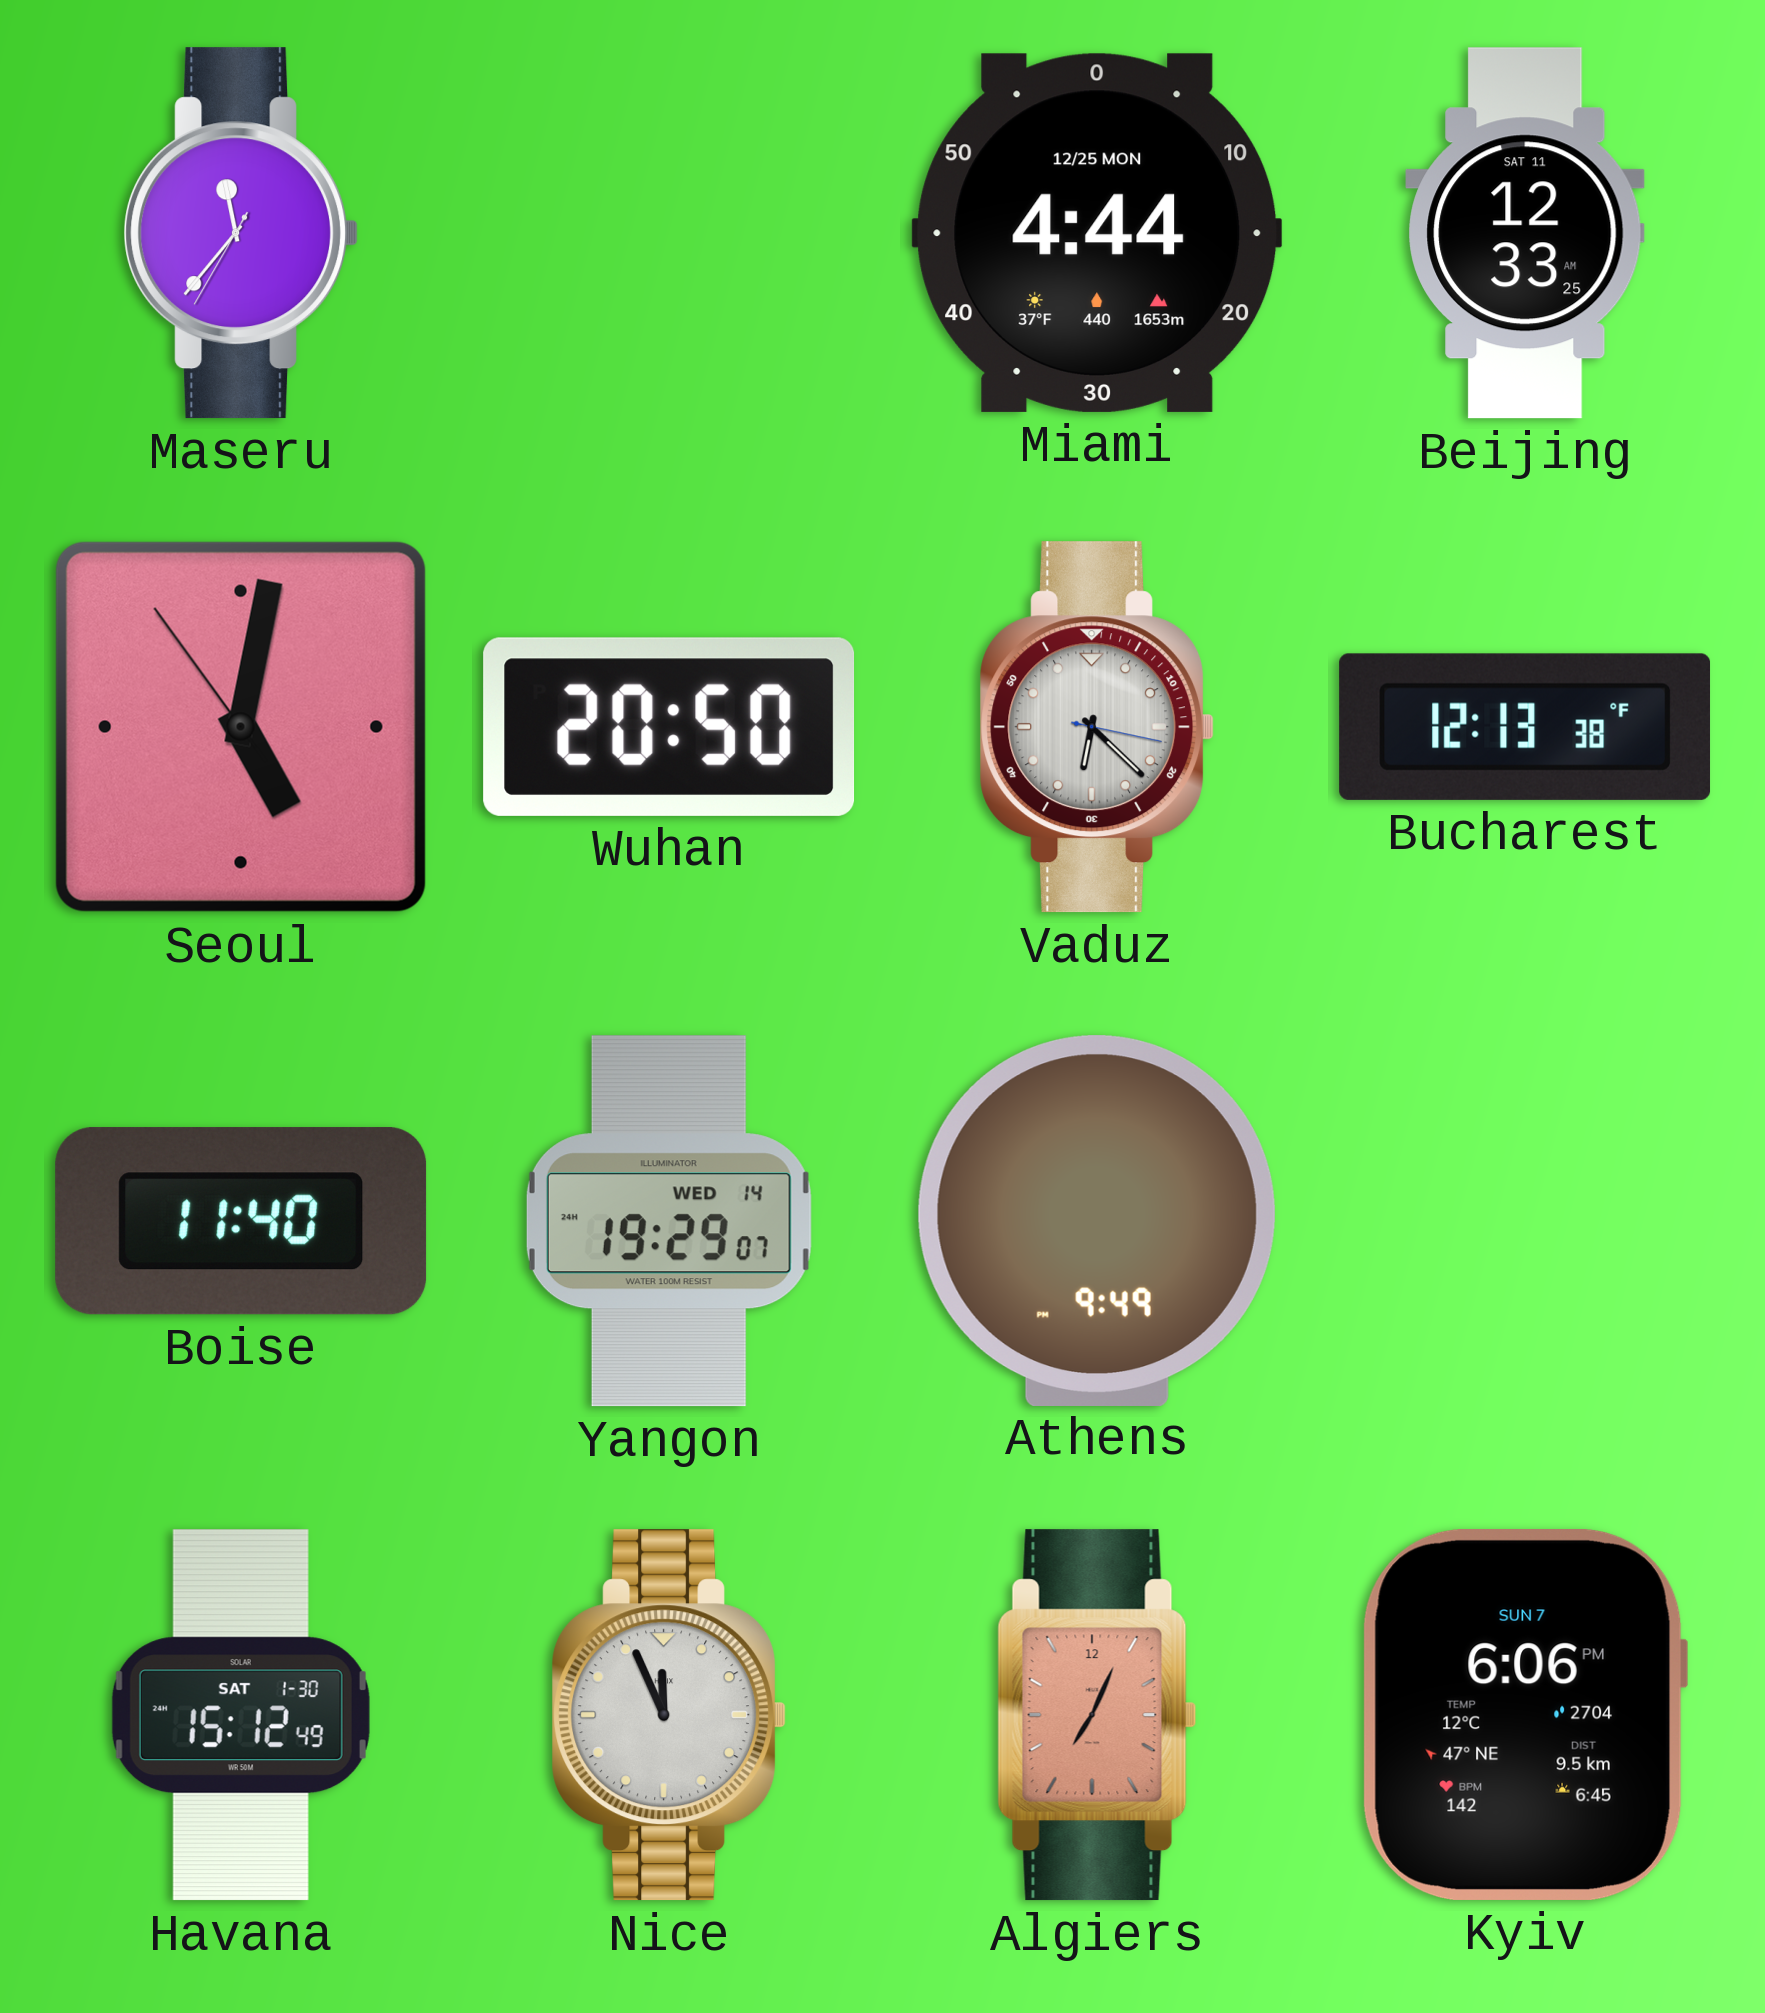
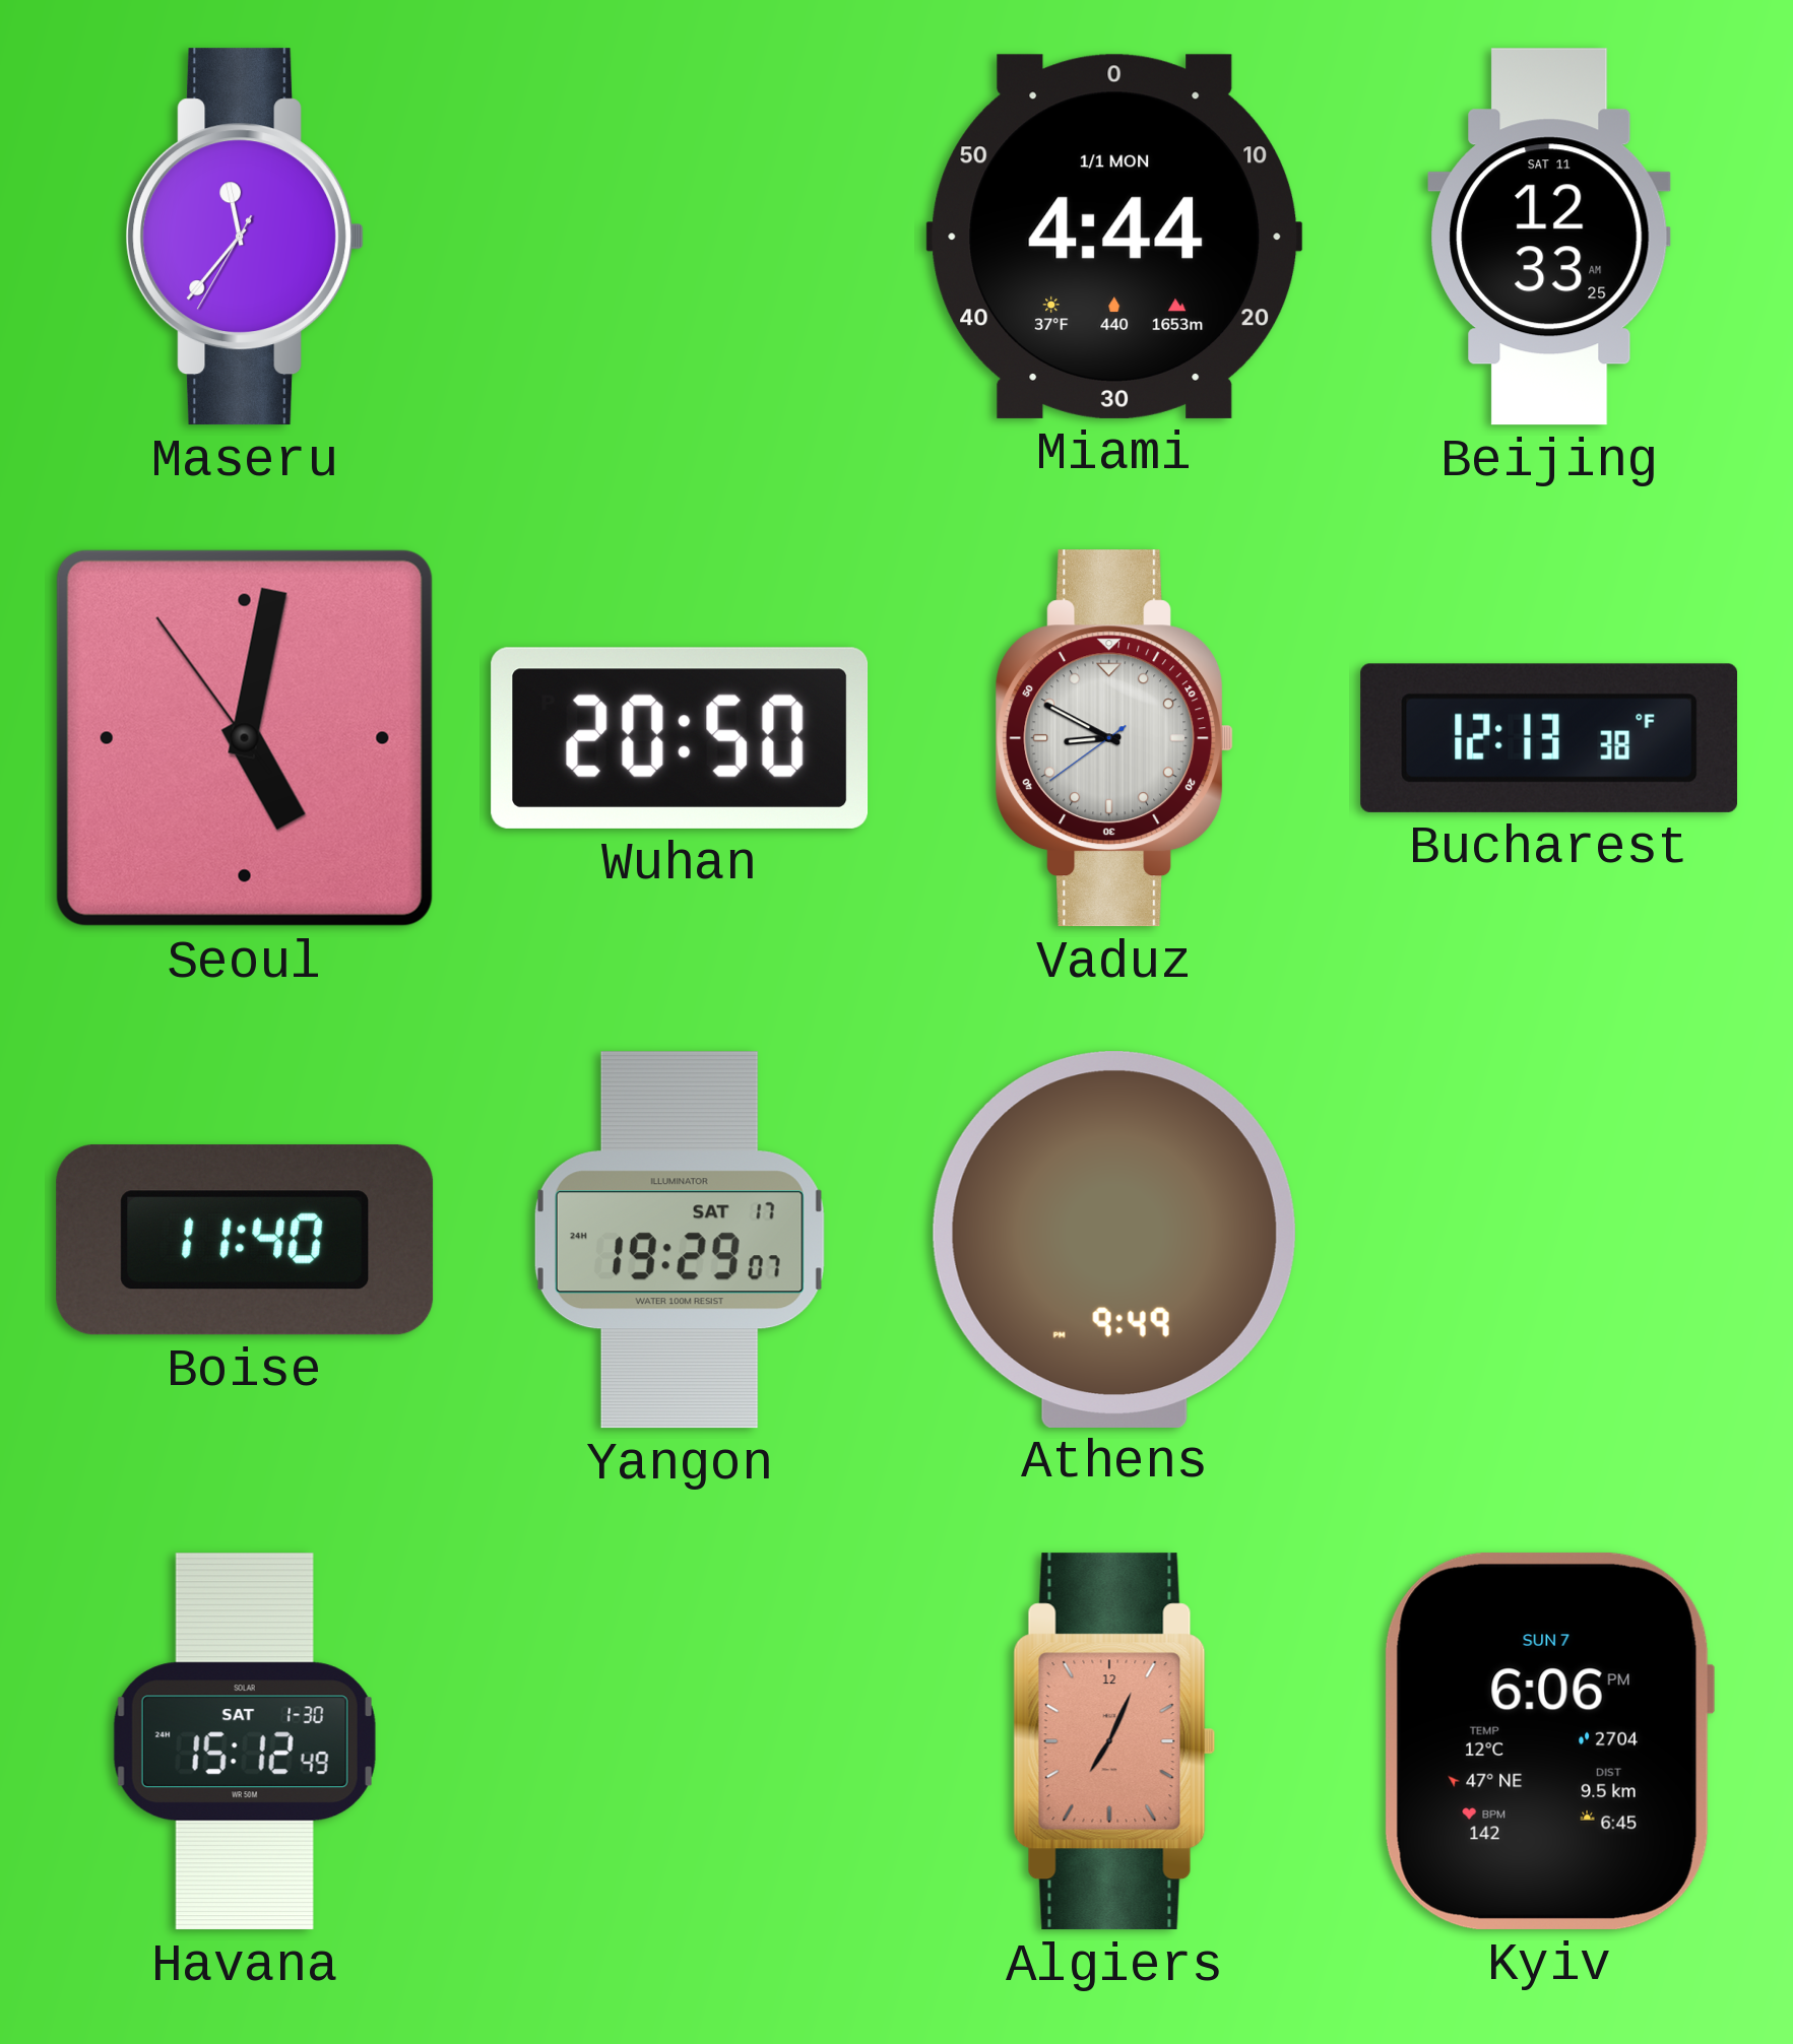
Miami date: 12/25 MON -> 1/1 MON (1114, 237)
Vaduz: 6:22 -> 8:49 (1114, 738)
Yangon date: WED 14 -> SAT 17 (680, 1240)
Nice: 11:56 -> none (669, 1715)
